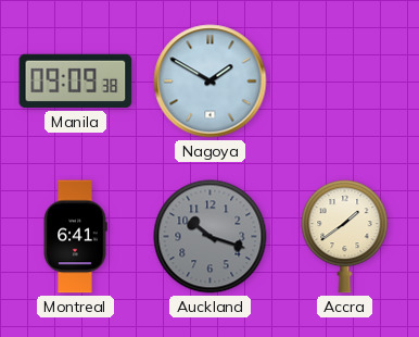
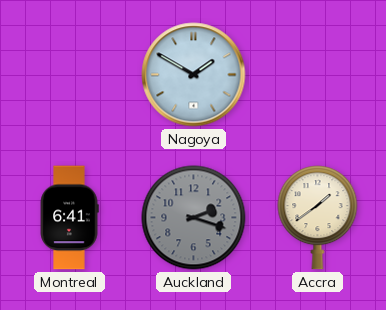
Manila: 09:09 -> none (76, 82)
Auckland: 10:18 -> 2:18 (194, 218)
